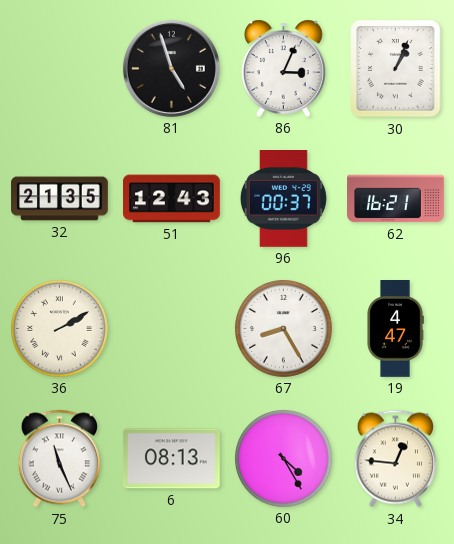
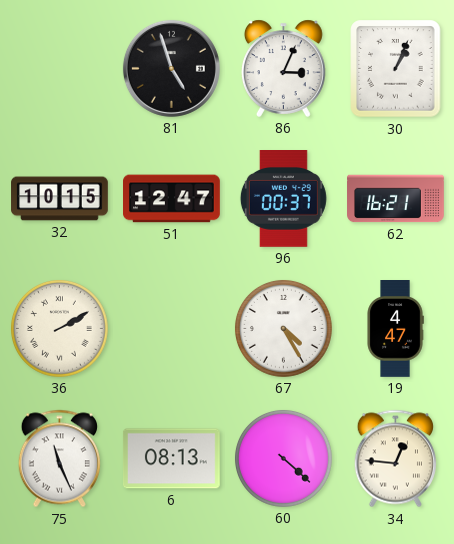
32: 21:35 -> 10:15 (60, 199)
51: 12:43 -> 12:47 (172, 199)
67: 8:25 -> 4:25 (283, 328)
60: 4:25 -> 4:22 (283, 458)
